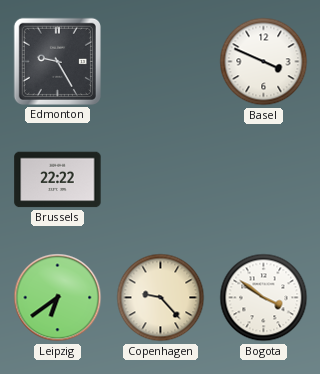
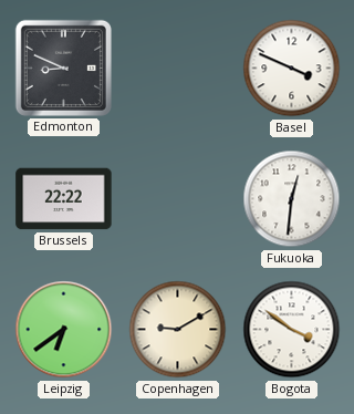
Edmonton: 9:25 -> 8:49 (63, 68)
Fukuoka: none -> 12:31 (292, 199)
Copenhagen: 9:23 -> 9:10 (178, 330)
